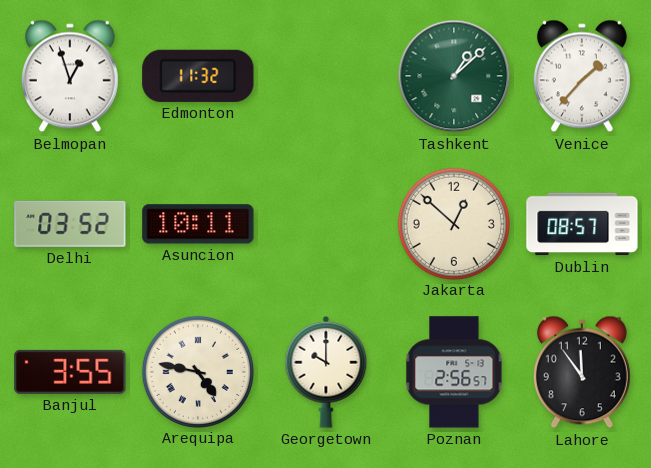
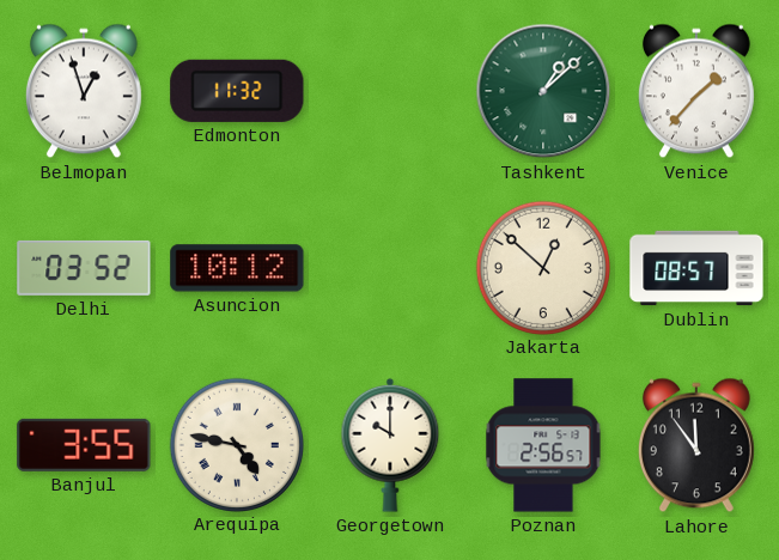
Asuncion: 10:11 -> 10:12 (237, 268)
